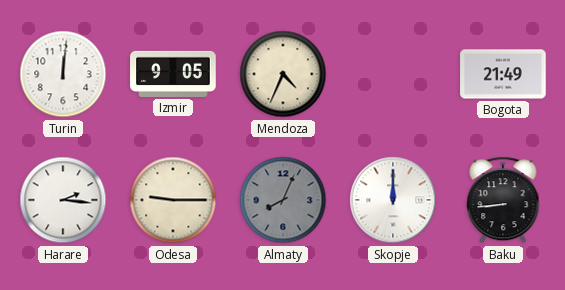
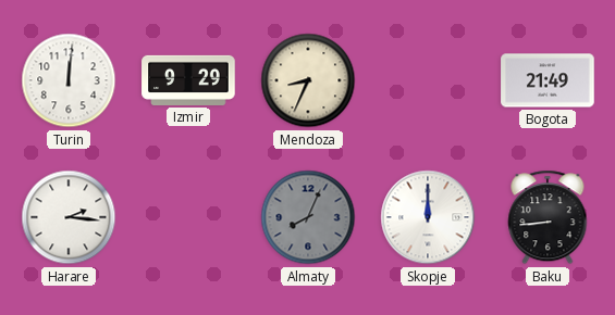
Izmir: 9:05 -> 9:29 (188, 80)
Mendoza: 4:34 -> 8:34 (308, 80)
Odesa: 9:15 -> none (173, 200)
